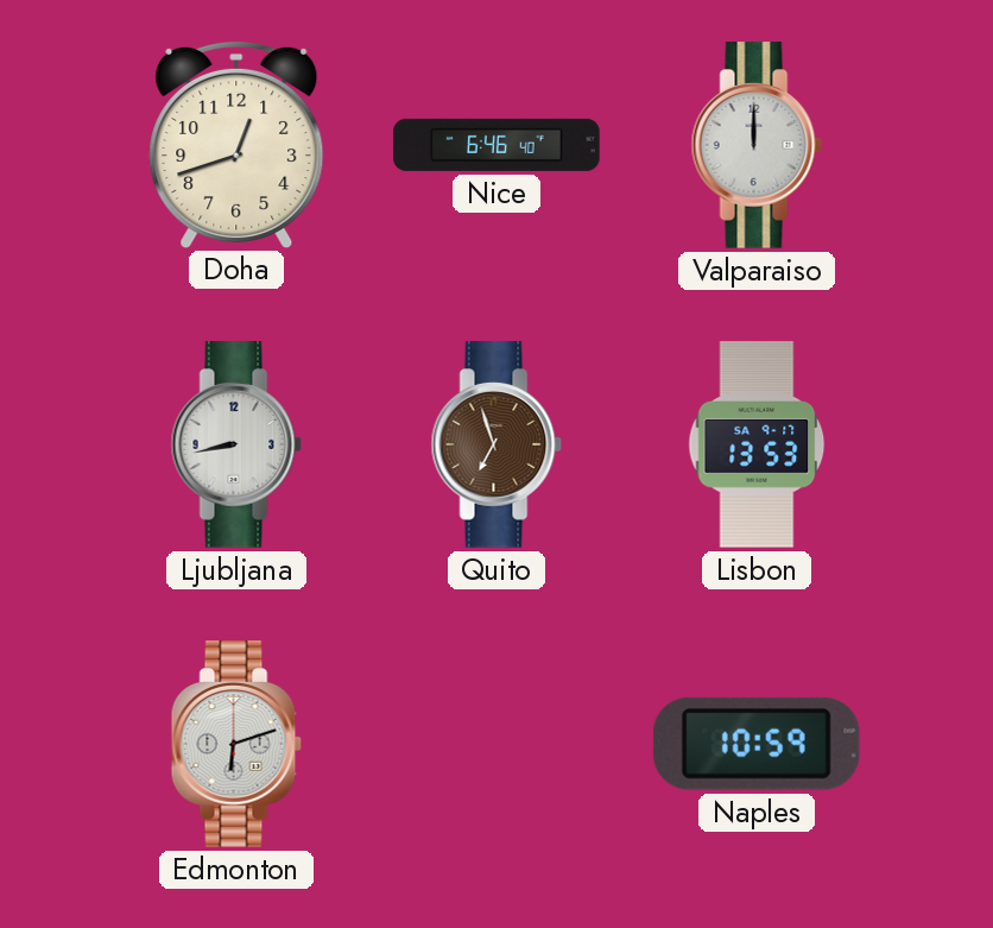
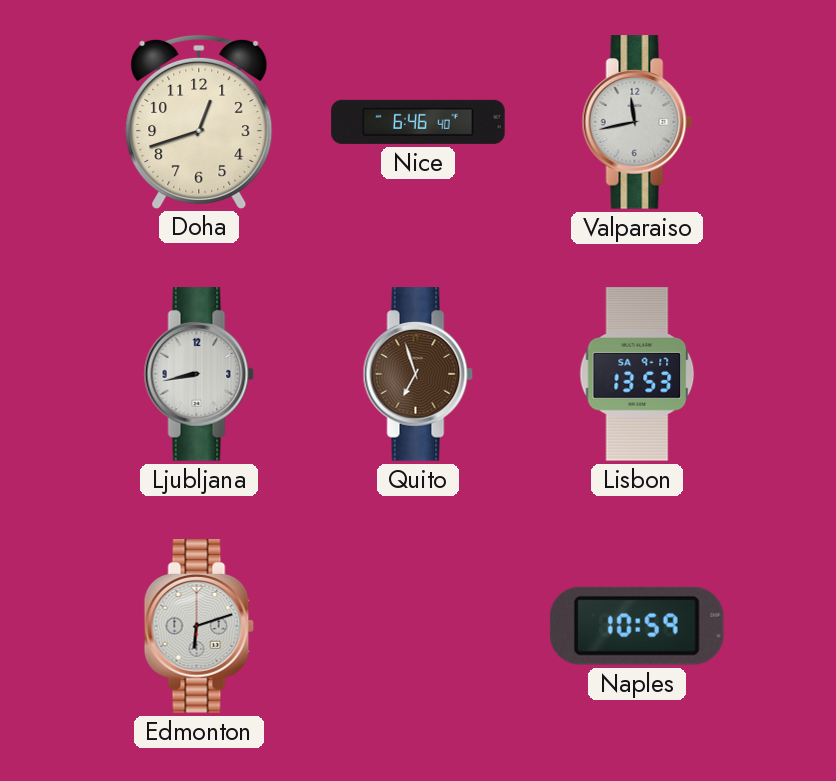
Valparaiso: 12:00 -> 11:43 (637, 122)
